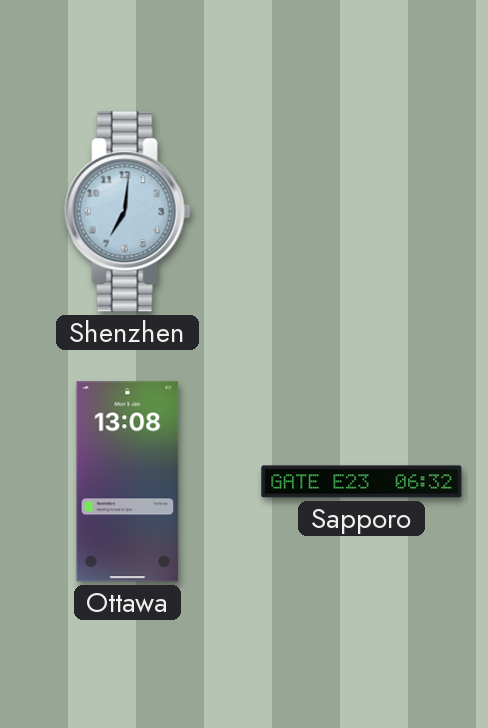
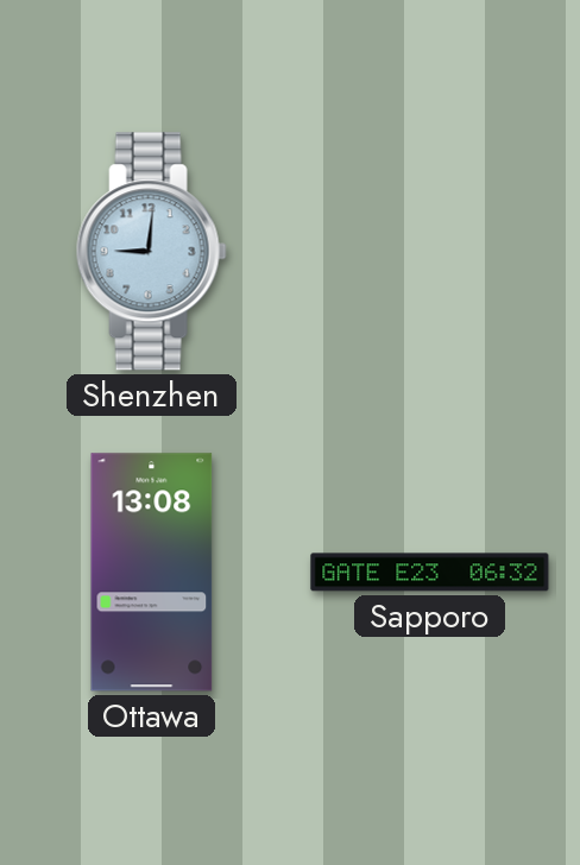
Shenzhen: 7:01 -> 9:01 (151, 252)
